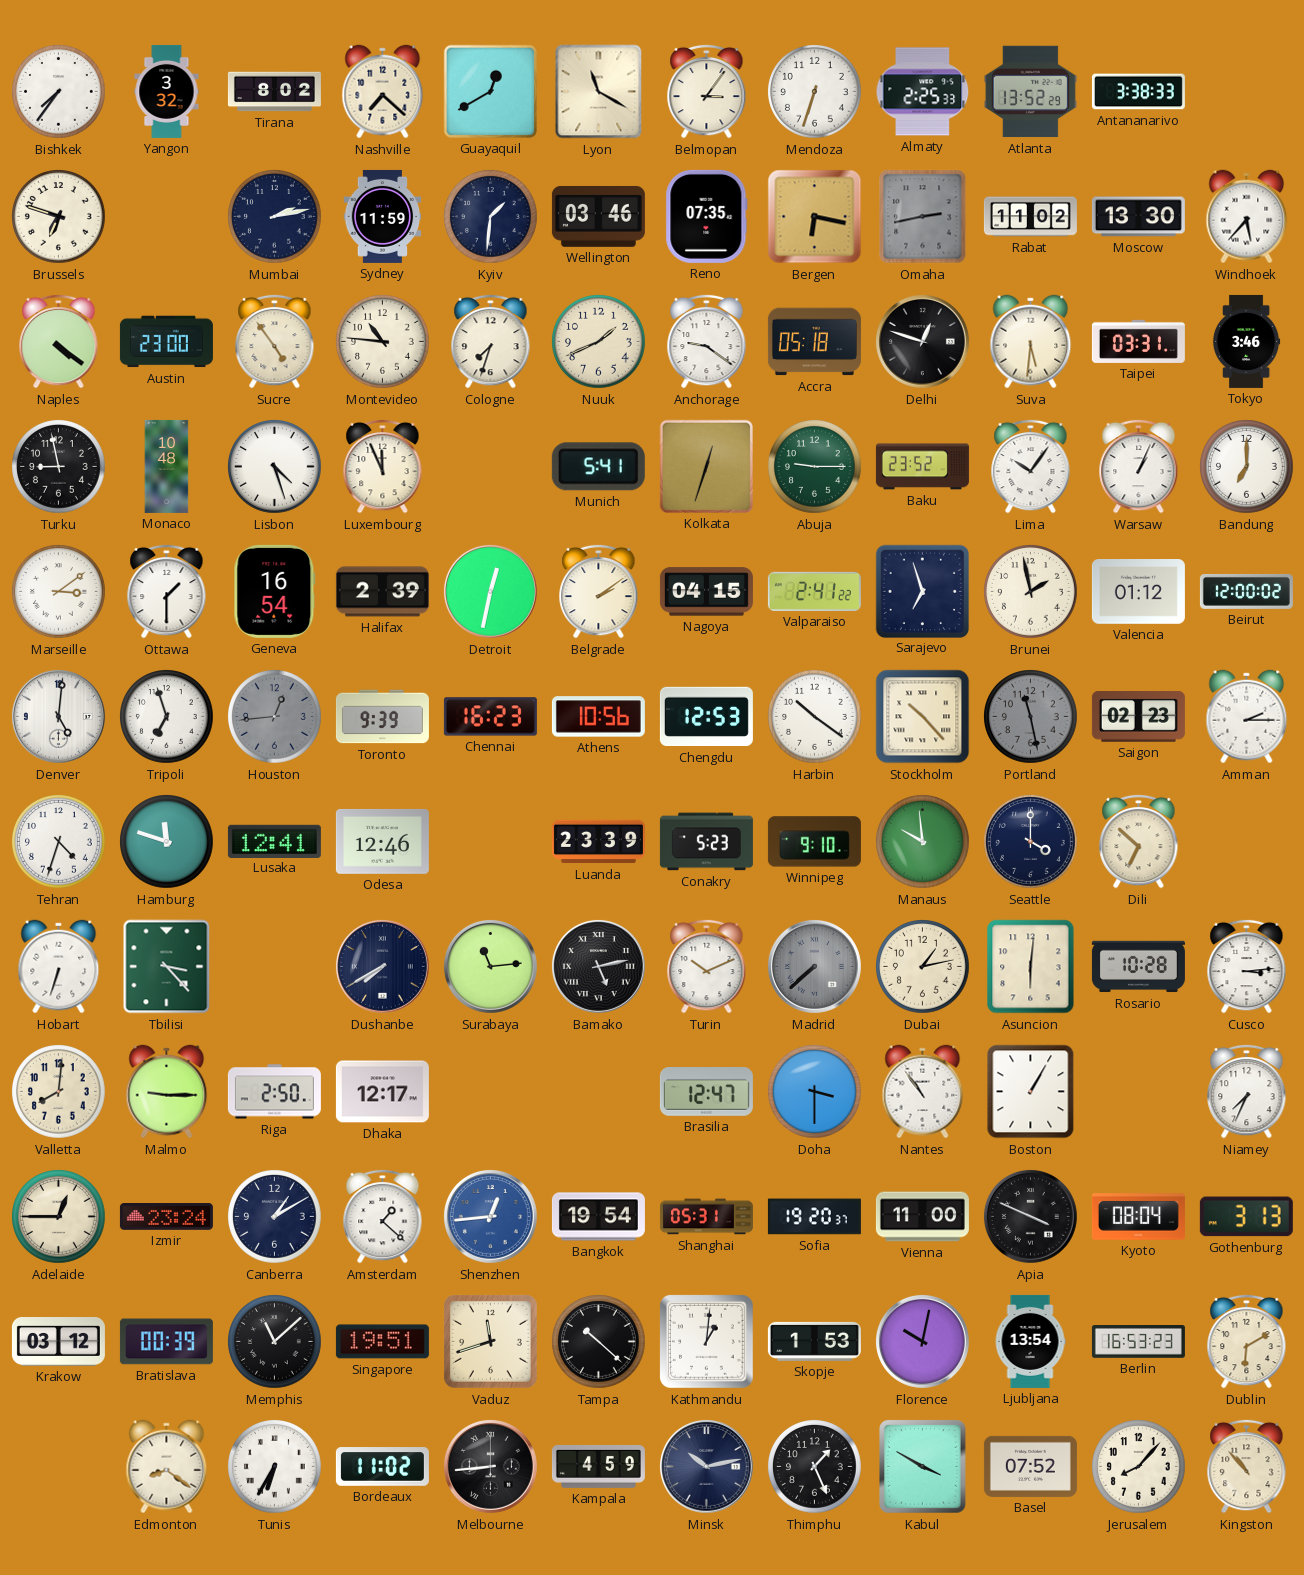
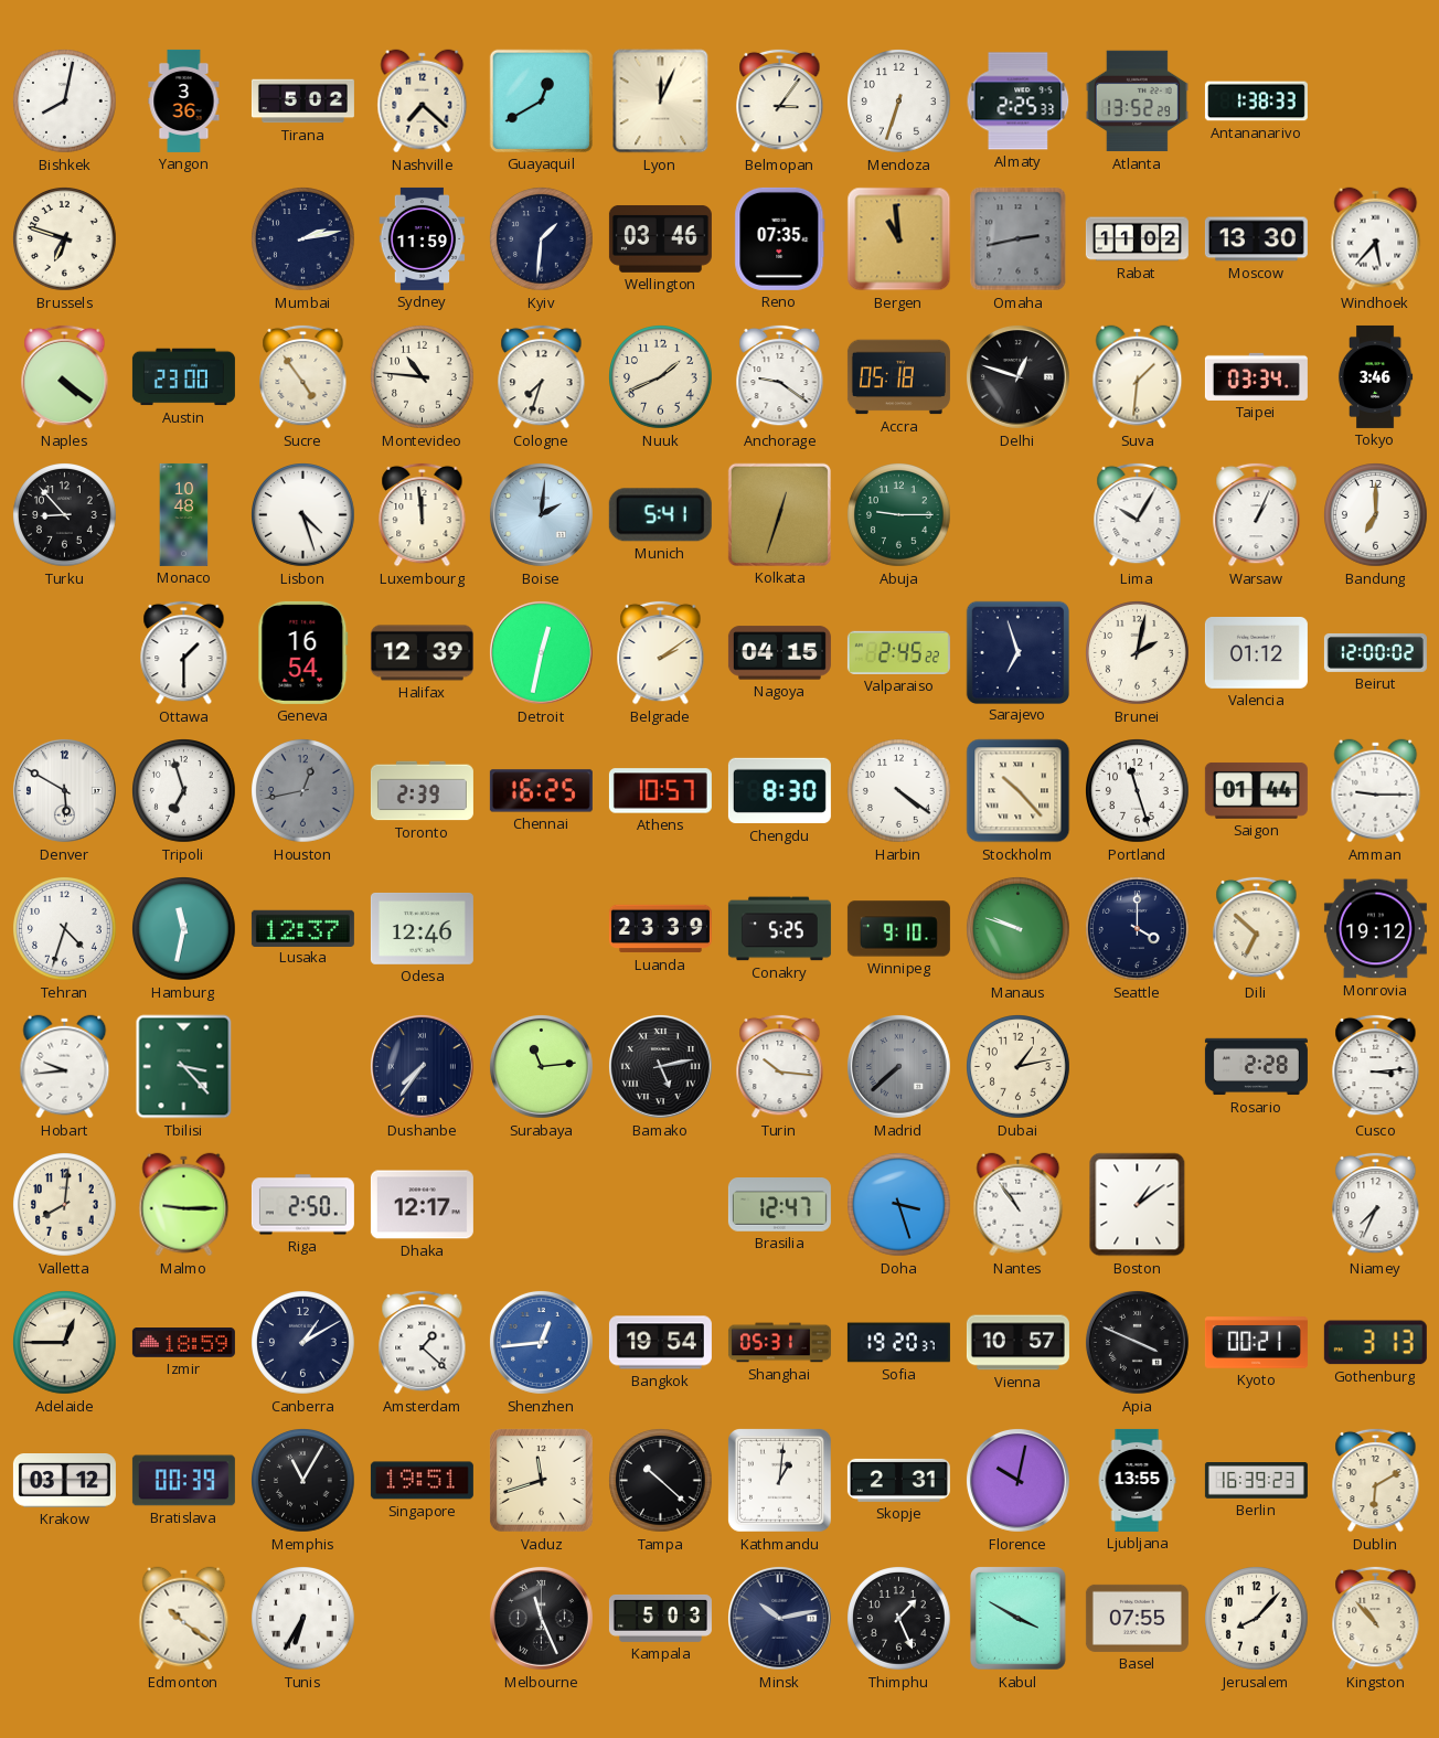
Bishkek: 7:36 -> 8:02 (65, 102)
Yangon: 3:32 -> 3:36 (184, 100)
Tirana: 8:02 -> 5:02 (302, 102)
Lyon: 11:20 -> 12:04 (661, 102)
Antananarivo: 3:38 -> 1:38 (1256, 102)
Bergen: 6:17 -> 10:59 (899, 239)
Suva: 5:31 -> 1:31 (1138, 377)
Taipei: 03:31 -> 03:34 (1256, 376)
Turku: 8:58 -> 8:53 (65, 515)
Luxembourg: 11:56 -> 11:59 (423, 514)
Boise: none -> 2:01 (541, 514)
Baku: 23:52 -> none (922, 467)
Lima: 10:06 -> 10:05 (1138, 514)
Marseille: 3:09 -> none (59, 592)
Halifax: 2:39 -> 12:39 (422, 653)
Valparaiso: 2:41 -> 2:45 (898, 652)
Brunei: 1:58 -> 2:02 (1138, 653)
Denver: 5:01 -> 5:50 (64, 790)
Houston: 12:44 -> 12:43 (303, 791)
Toronto: 9:39 -> 2:39 (422, 791)
Chennai: 16:23 -> 16:25 (541, 791)
Athens: 10:56 -> 10:57 (660, 791)
Chengdu: 12:53 -> 8:30 (779, 791)
Harbin: 10:21 -> 4:21 (899, 791)
Portland: 11:28 -> 11:27 (1138, 791)
Portland dial: grey -> white (1138, 791)
Saigon: 02:23 -> 01:44 (1256, 791)
Amman: 2:15 -> 9:15 (1376, 791)
Hamburg: 11:48 -> 11:32 (184, 929)
Lusaka: 12:41 -> 12:37 (302, 928)
Conakry: 5:23 -> 5:25 (779, 929)
Manaus: 9:59 -> 9:48 (1019, 929)
Monrovia: none -> 19:12 (1375, 929)
Hobart: 6:33 -> 9:44 (65, 1067)
Dushanbe: 7:40 -> 7:36 (422, 1066)
Turin: 10:11 -> 10:16 (780, 1066)
Asuncion: 6:01 -> none (1031, 967)
Rosario: 10:28 -> 2:28 (1256, 1067)
Doha: 3:30 -> 3:27 (899, 1205)
Boston: 1:05 -> 1:09 (1138, 1205)
Izmir: 23:24 -> 18:59 (183, 1343)
Vienna: 11:00 -> 10:57 (1017, 1343)
Kyoto: 08:04 -> 00:21 (1256, 1343)
Memphis: 11:08 -> 11:05 (303, 1481)
Skopje: 1:53 -> 2:31 (898, 1480)
Ljubljana: 13:54 -> 13:55 (1137, 1480)
Berlin: 16:53 -> 16:39 (1256, 1481)
Edmonton: 8:21 -> 10:21 (184, 1619)
Bordeaux: 11:02 -> none (382, 1467)
Melbourne: 8:44 -> 11:26 (541, 1618)
Kampala: 4:59 -> 5:03 (660, 1618)
Basel: 07:52 -> 07:55 (1137, 1618)
